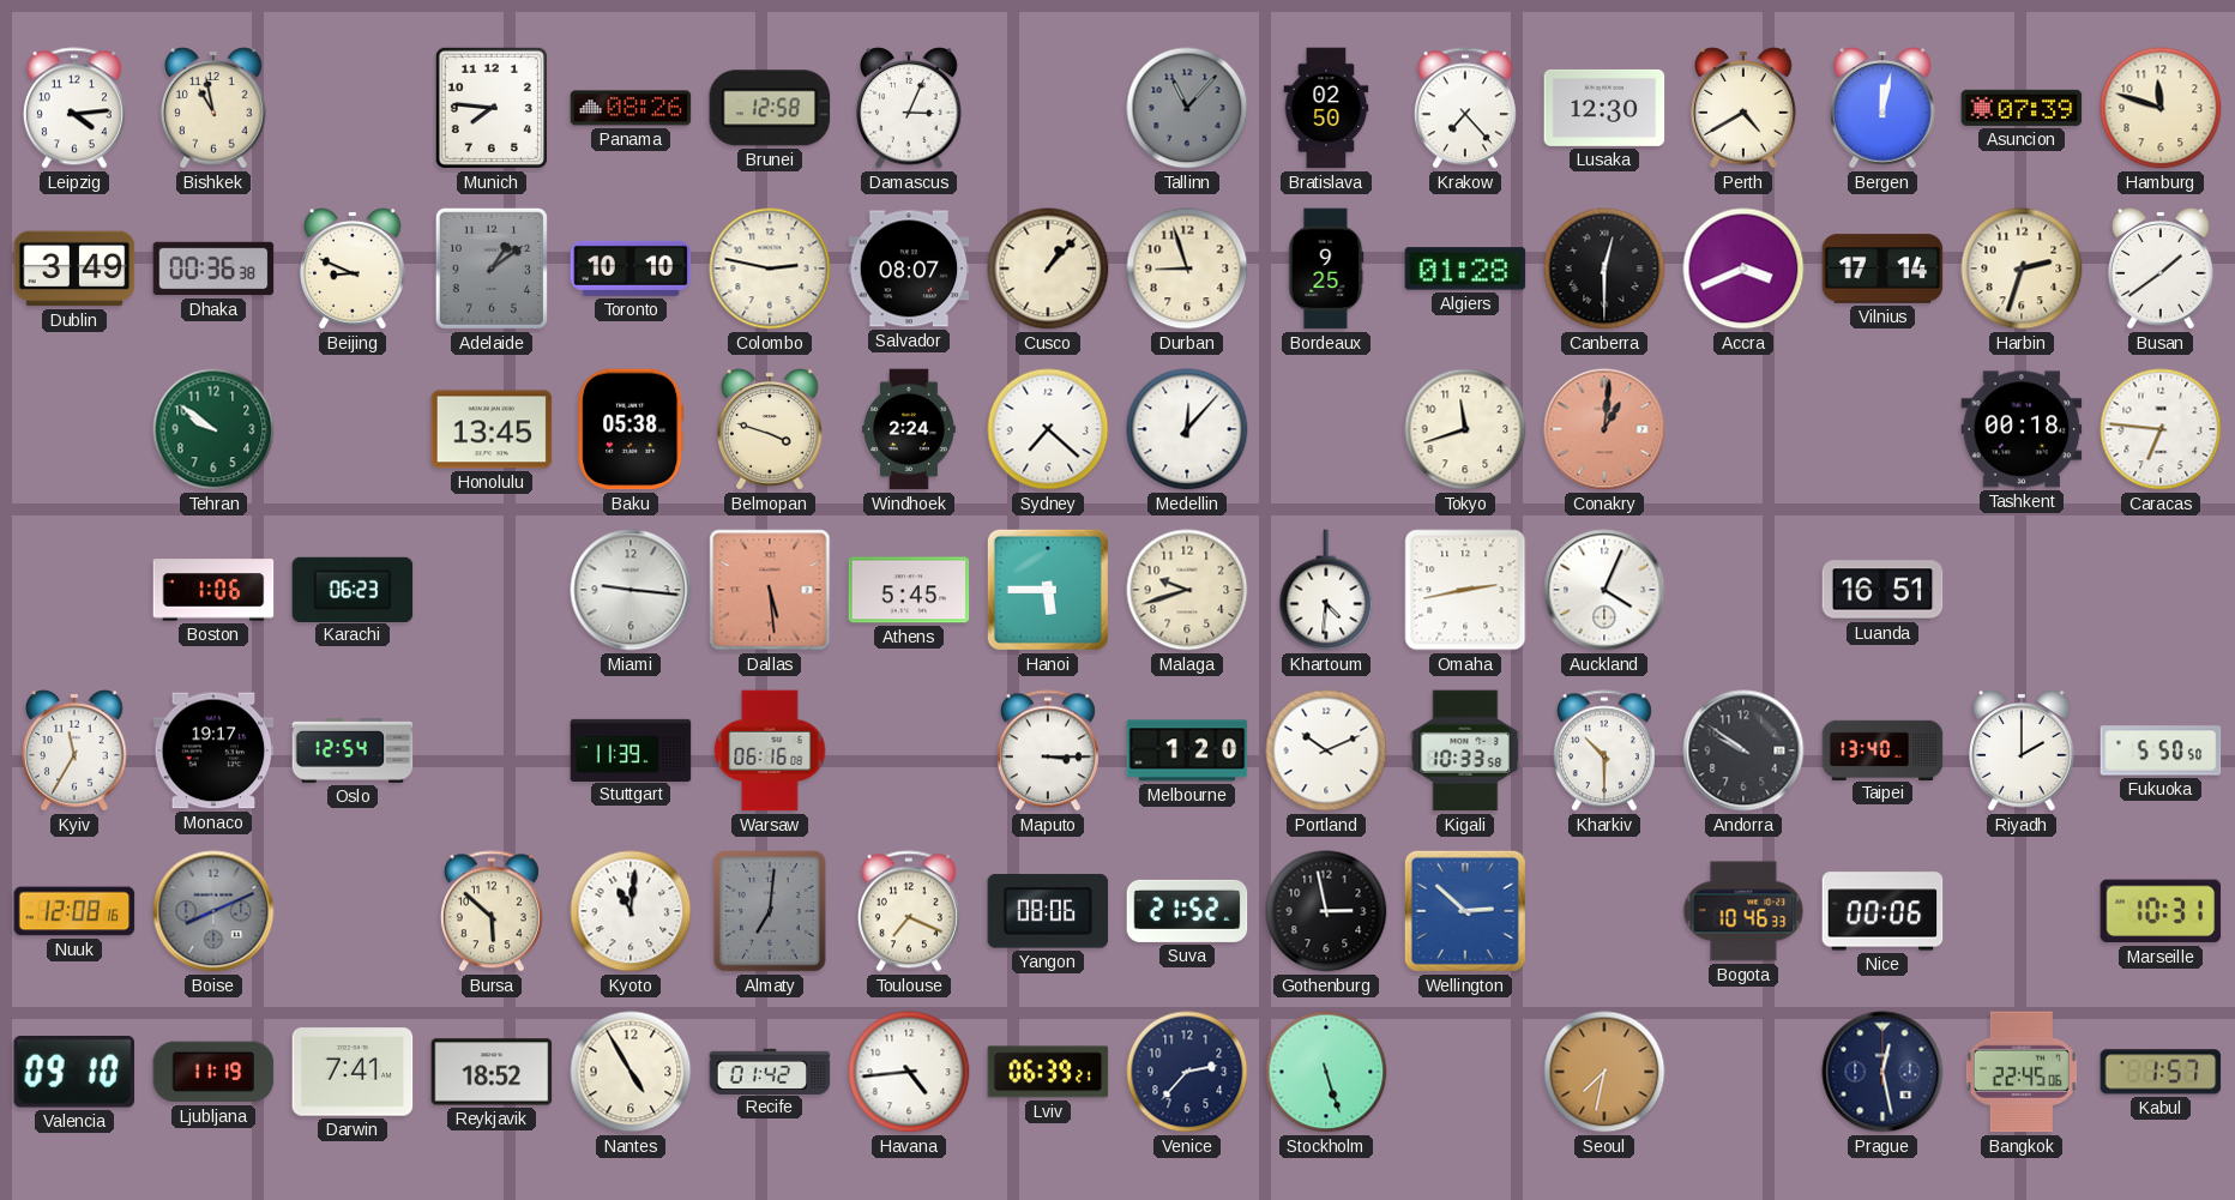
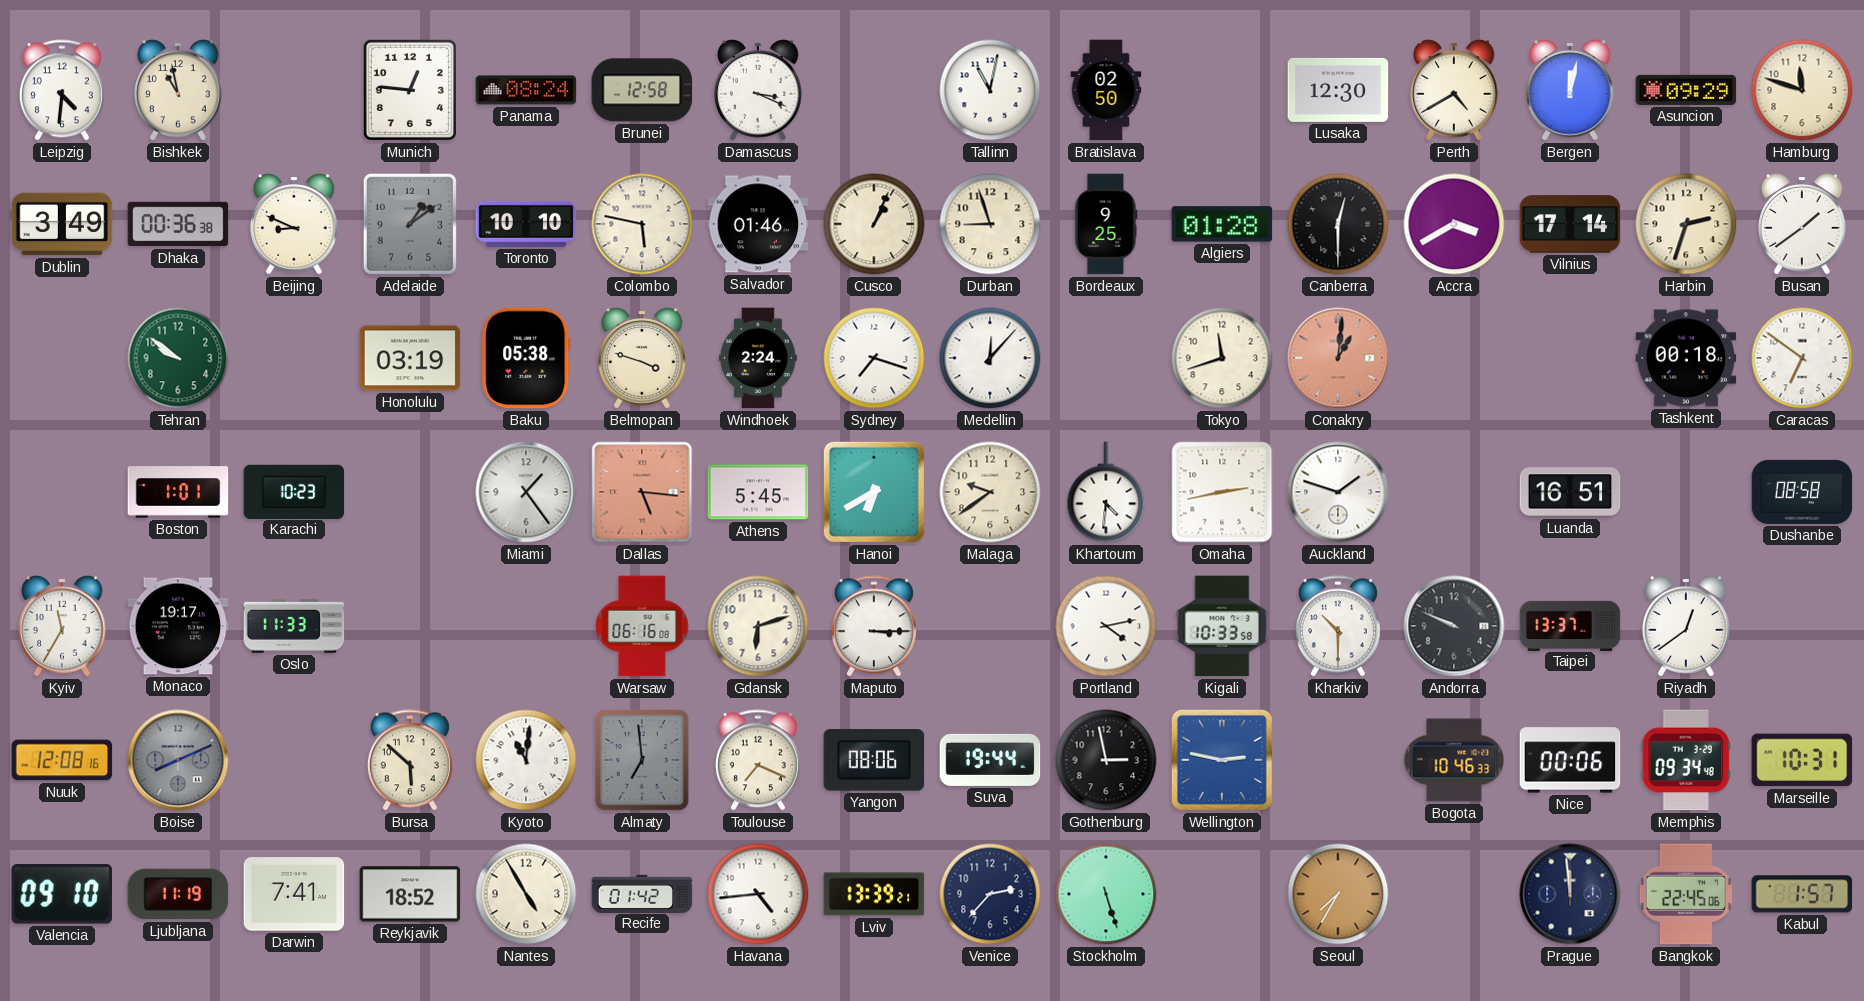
Leipzig: 4:14 -> 4:31 (62, 90)
Munich: 7:46 -> 12:46 (410, 90)
Panama: 08:26 -> 08:24 (526, 90)
Damascus: 3:04 -> 3:19 (758, 90)
Tallinn: 11:07 -> 11:02 (990, 90)
Tallinn dial: grey -> white (990, 90)
Krakow: 7:23 -> none (1465, 108)
Asuncion: 07:39 -> 09:29 (1686, 90)
Colombo: 2:47 -> 5:47 (642, 224)
Salvador: 08:07 -> 01:46 (758, 224)
Cusco: 1:07 -> 1:04 (874, 224)
Accra: 3:41 -> 3:40 (1454, 224)
Honolulu: 13:45 -> 03:19 (410, 358)
Sydney: 7:22 -> 7:18 (874, 358)
Caracas: 6:46 -> 6:51 (1802, 358)
Boston: 1:06 -> 1:01 (178, 492)
Karachi: 06:23 -> 10:23 (294, 491)
Miami: 9:16 -> 1:24 (526, 492)
Dallas: 5:29 -> 5:16 (642, 492)
Hanoi: 5:45 -> 6:40 (874, 492)
Malaga: 9:42 -> 9:39 (990, 492)
Auckland: 4:04 -> 1:48 (1338, 492)
Dushanbe: none -> 08:58 (1802, 492)
Oslo: 12:54 -> 11:33 (294, 626)
Stuttgart: 11:39 -> none (631, 749)
Gdansk: none -> 6:12 (758, 626)
Melbourne: 1:20 -> none (1187, 750)
Portland: 10:11 -> 4:13 (1106, 626)
Andorra: 9:51 -> 9:49 (1454, 626)
Taipei: 13:40 -> 13:37 (1570, 625)
Riyadh: 2:00 -> 12:39 (1686, 626)
Fukuoka: 5:50 -> none (2161, 750)
Almaty: 7:01 -> 6:59 (642, 760)
Suva: 21:52 -> 19:44 (990, 760)
Wellington: 2:52 -> 2:47 (1222, 760)
Memphis: none -> 09:34 (1686, 760)
Lviv: 06:39 -> 13:39 (874, 894)
Seoul: 7:32 -> 7:35 (1338, 894)
Prague: 12:28 -> 11:59 (1570, 894)
